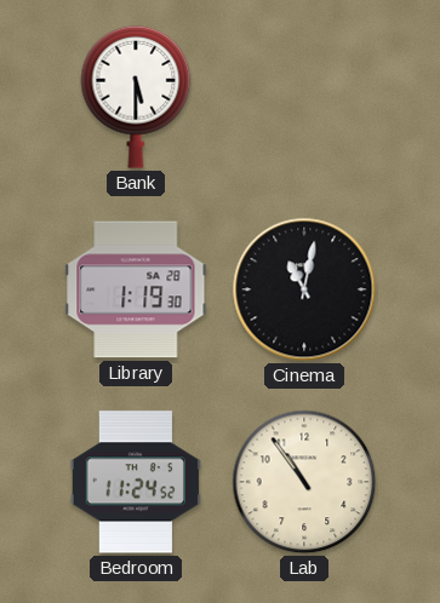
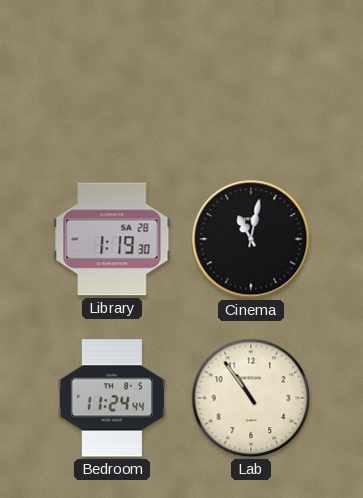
Bank: 5:30 -> none (136, 97)
Bedroom: 11:24:52 -> 11:24:44 (112, 398)
